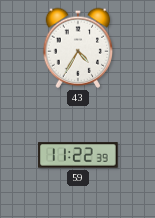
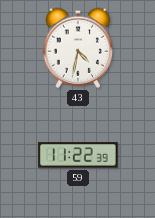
43: 4:35 -> 4:32 (78, 48)
